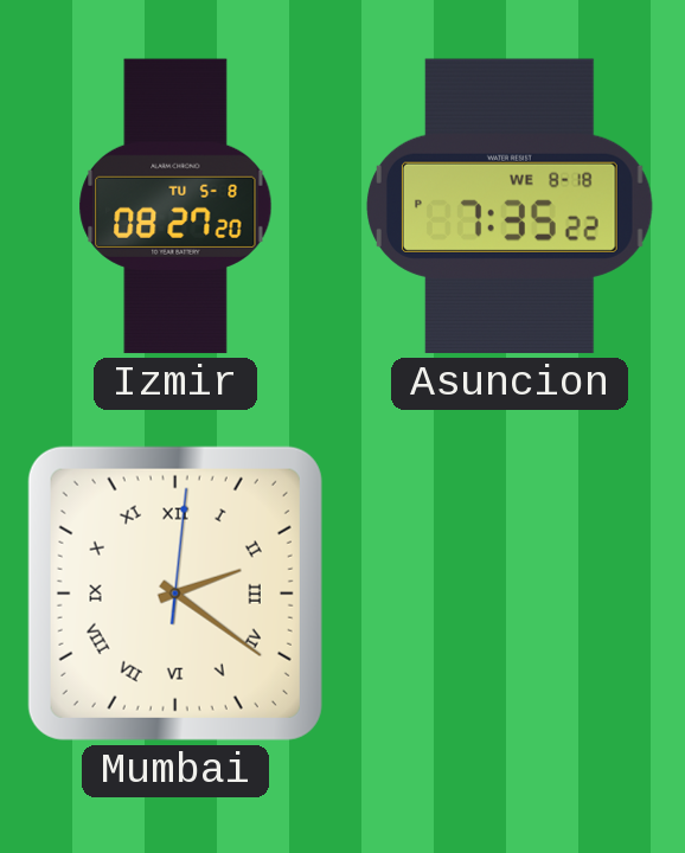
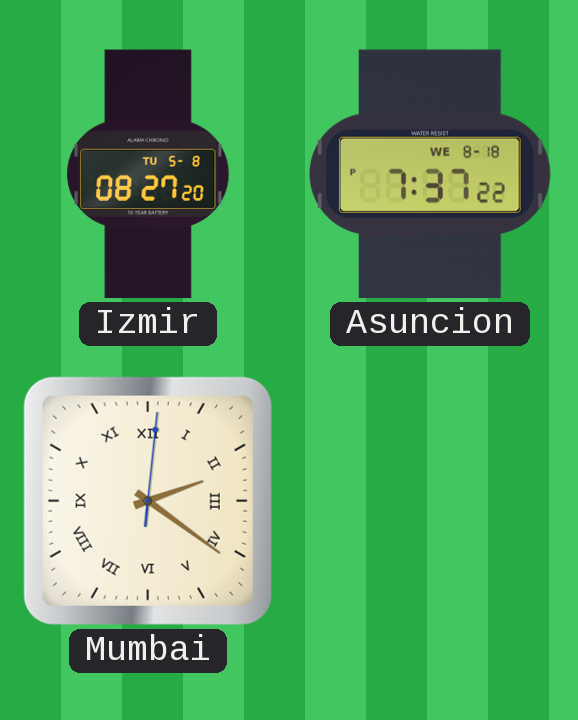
Asuncion: 7:35 -> 7:37 (430, 174)
